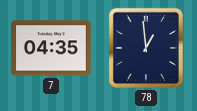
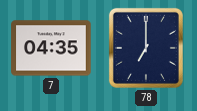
78: 12:59 -> 7:00 (146, 48)
